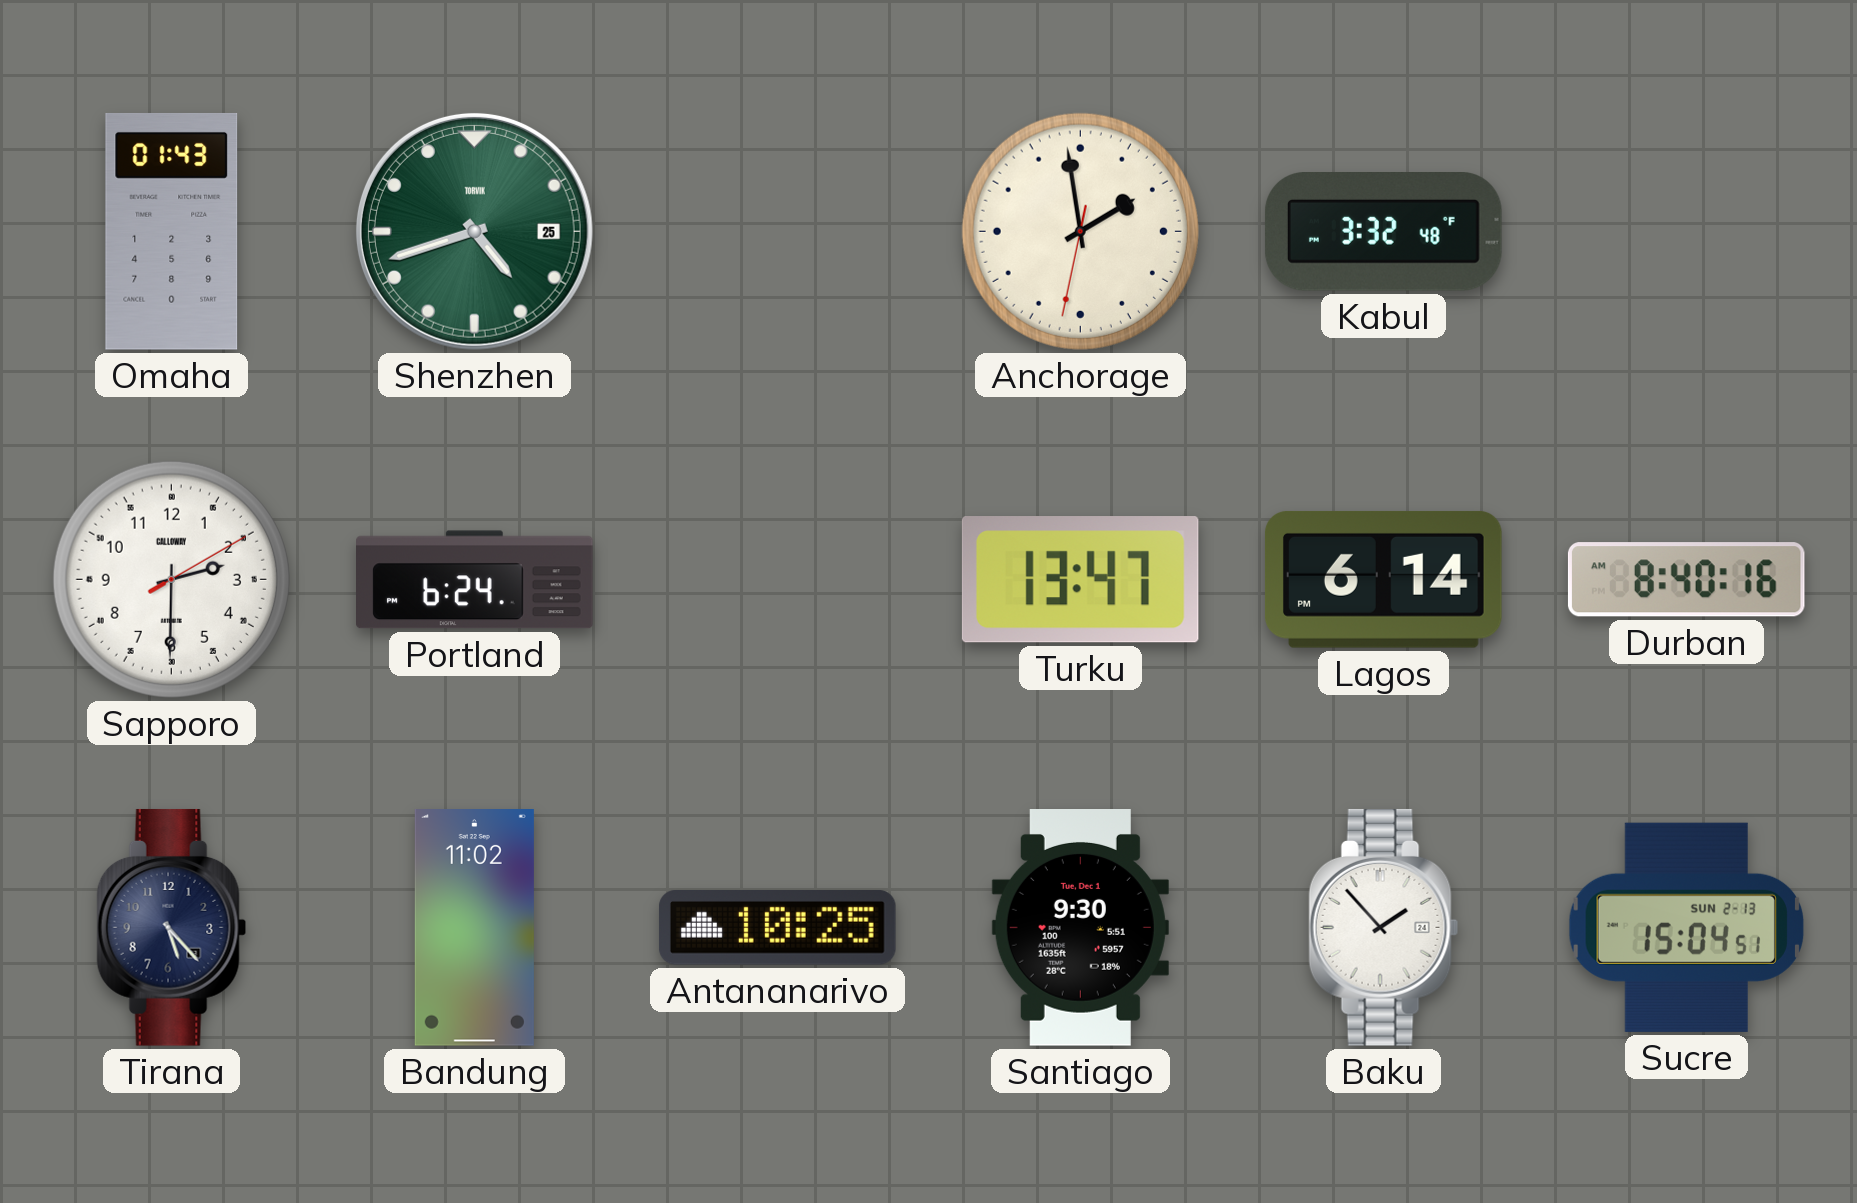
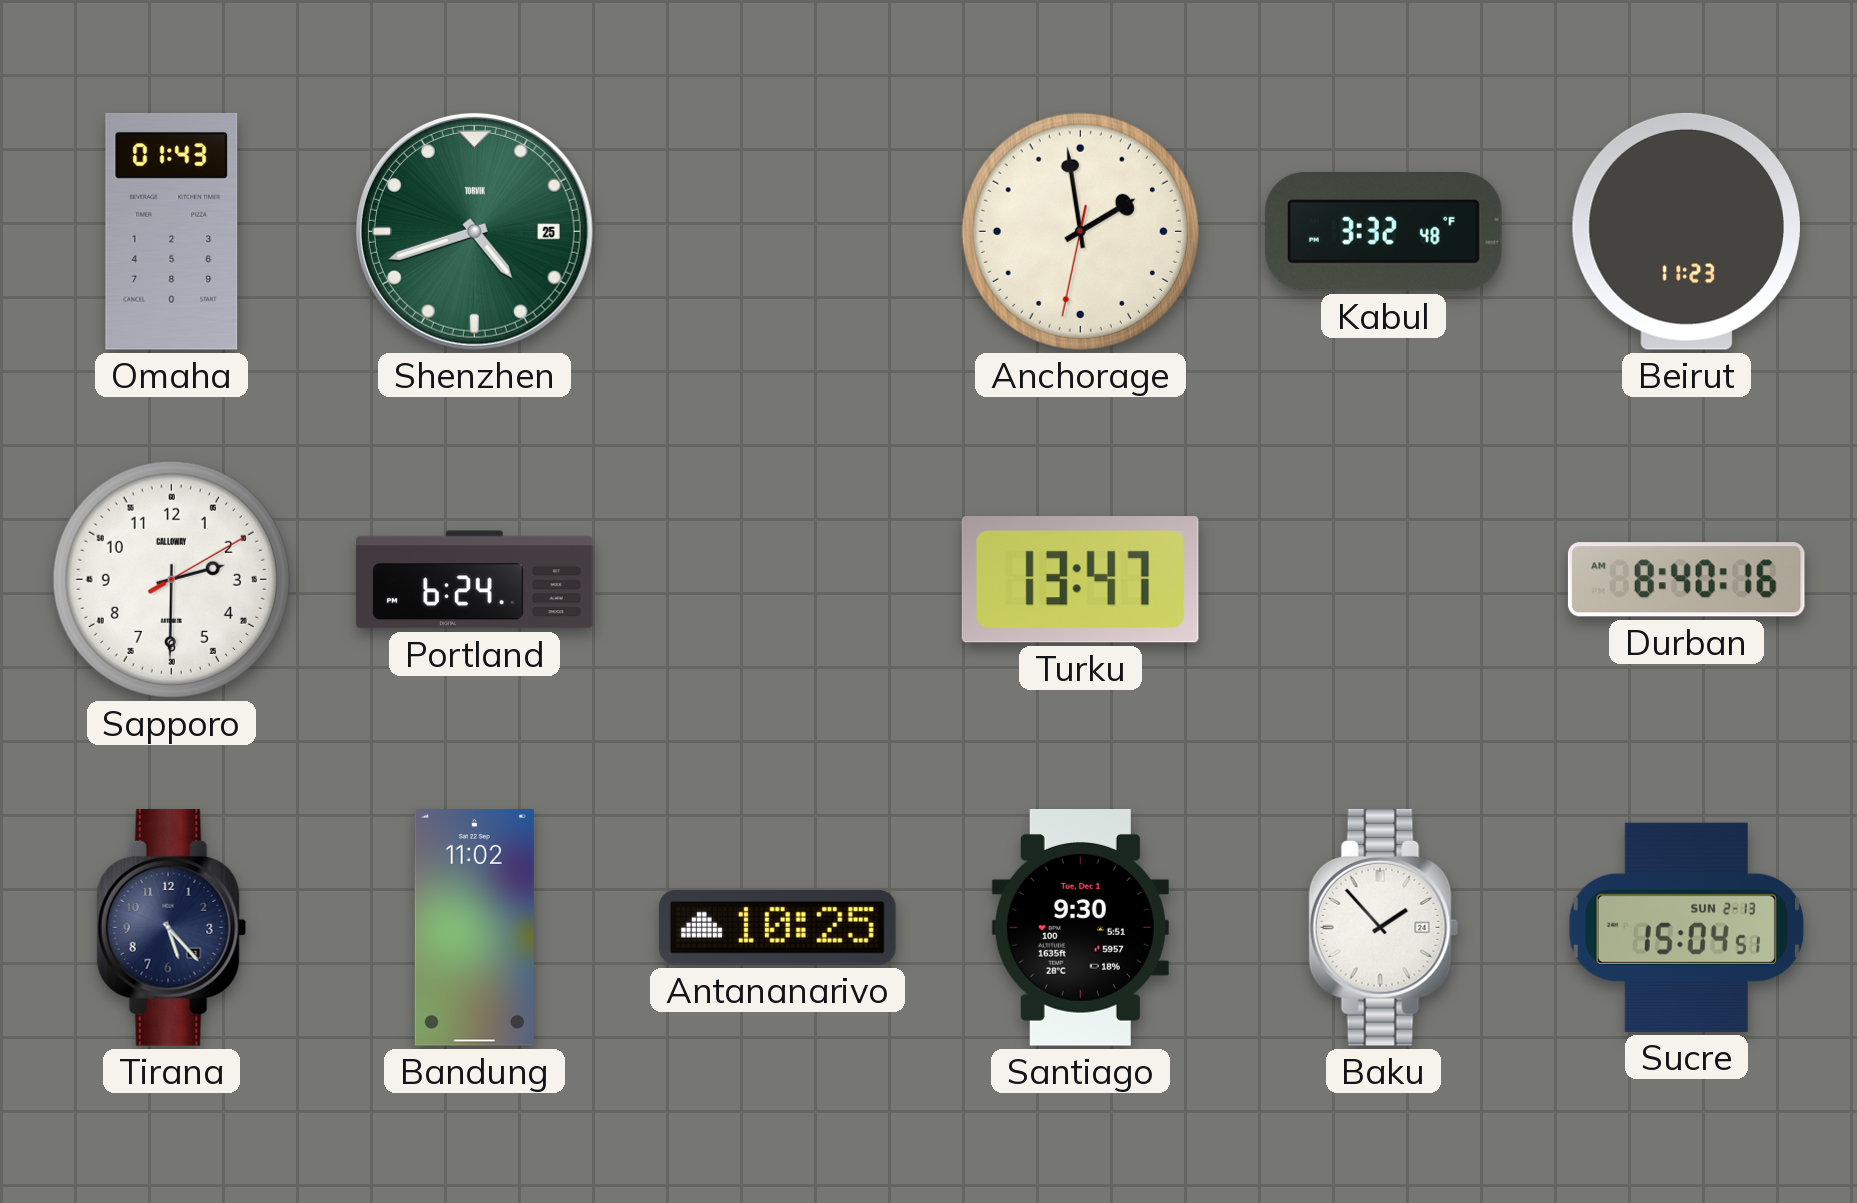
Beirut: none -> 11:23 (1686, 231)
Lagos: 6:14 -> none (1383, 580)
